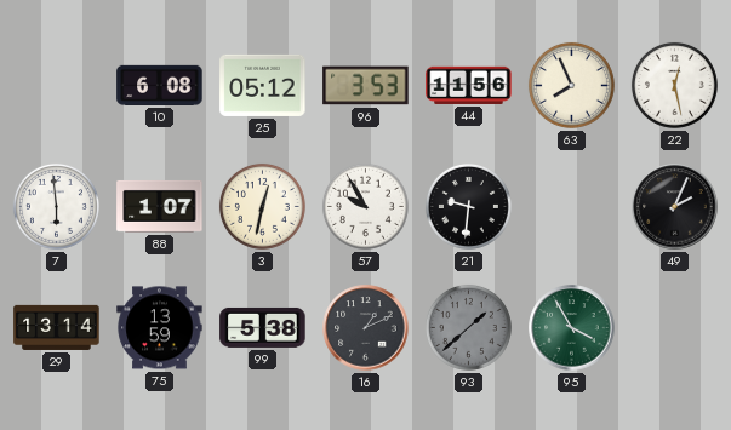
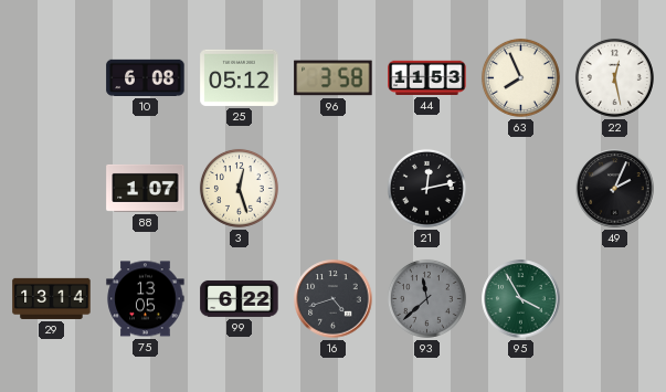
96: 3:53 -> 3:58 (334, 78)
44: 11:56 -> 11:53 (427, 77)
7: 5:59 -> none (56, 206)
3: 12:32 -> 12:27 (239, 188)
57: 9:55 -> none (365, 206)
21: 9:31 -> 12:13 (426, 188)
75: 13:59 -> 13:05 (146, 299)
99: 5:38 -> 6:22 (240, 298)
16: 1:11 -> 4:42 (334, 299)
93: 1:38 -> 11:38 (426, 298)
